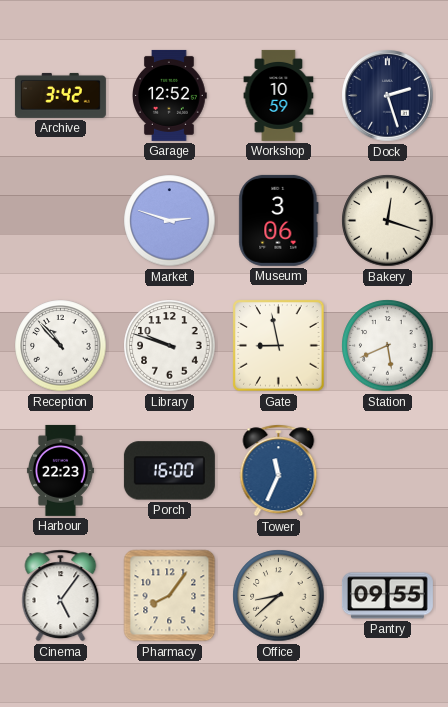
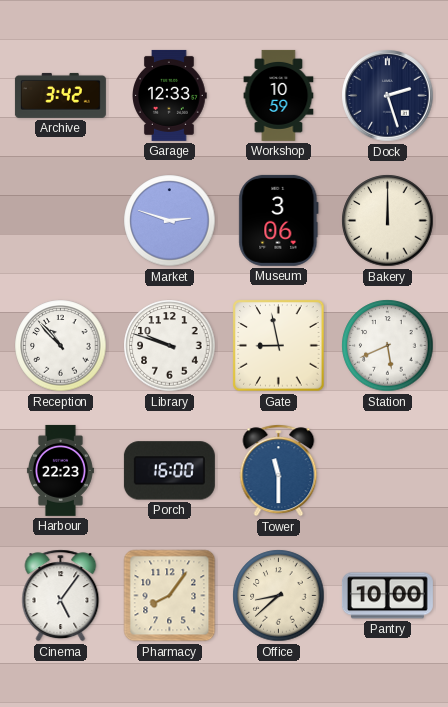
Garage: 12:52 -> 12:33 (170, 95)
Bakery: 12:18 -> 12:00 (388, 221)
Tower: 11:34 -> 11:30 (279, 471)
Pantry: 09:55 -> 10:00 (387, 596)
